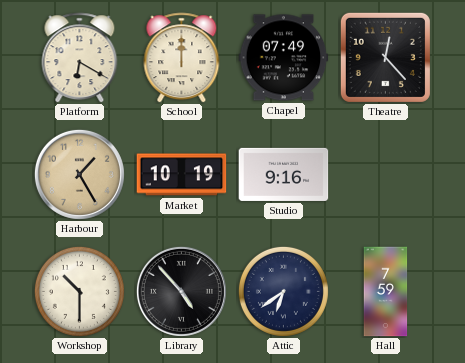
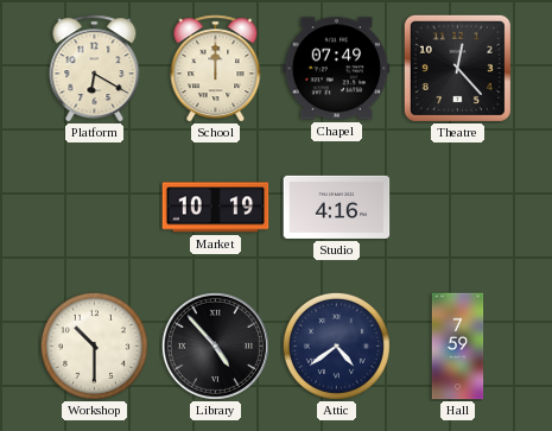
Harbour: 1:25 -> none (79, 174)
Studio: 9:16 -> 4:16 (337, 207)
Attic: 6:39 -> 4:39 (336, 346)
